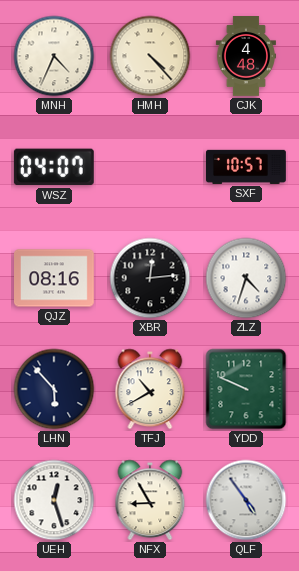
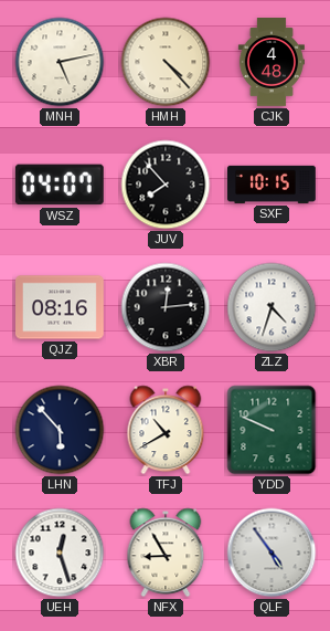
MNH: 4:34 -> 5:13 (60, 62)
JUV: none -> 7:53 (166, 185)
SXF: 10:57 -> 10:15 (273, 185)
